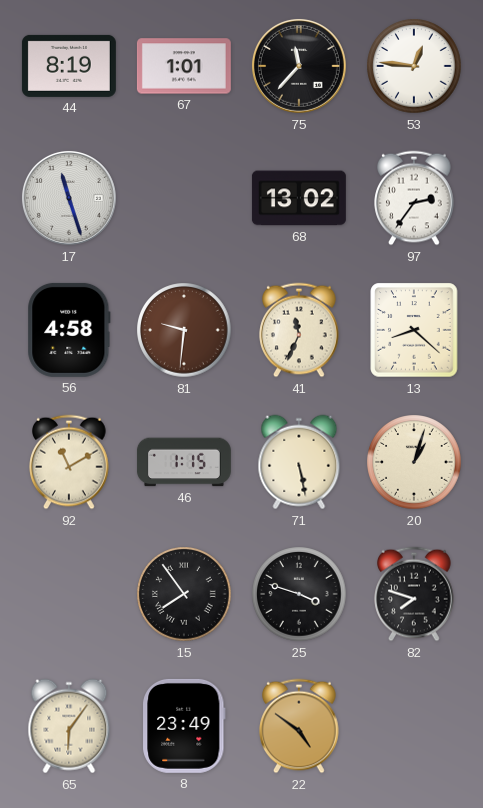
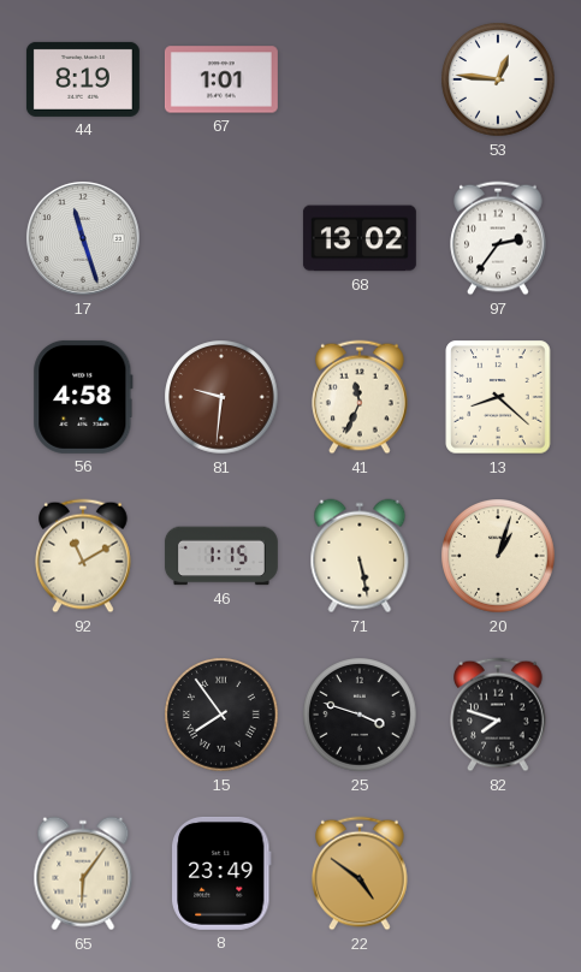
75: 11:37 -> none (299, 66)
